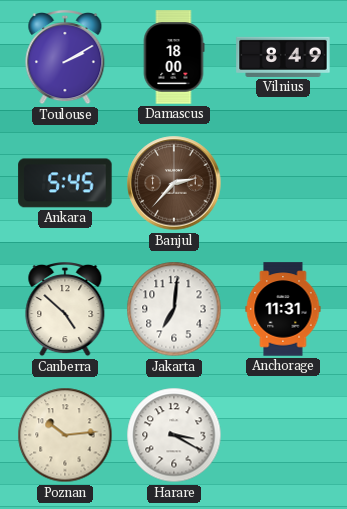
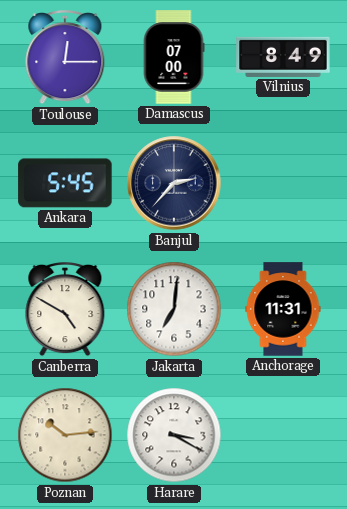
Toulouse: 2:10 -> 12:15 (65, 58)
Damascus: 18:00 -> 07:00 (174, 57)
Banjul dial: brown -> navy (174, 183)
Canberra: 4:52 -> 4:50 (65, 310)
